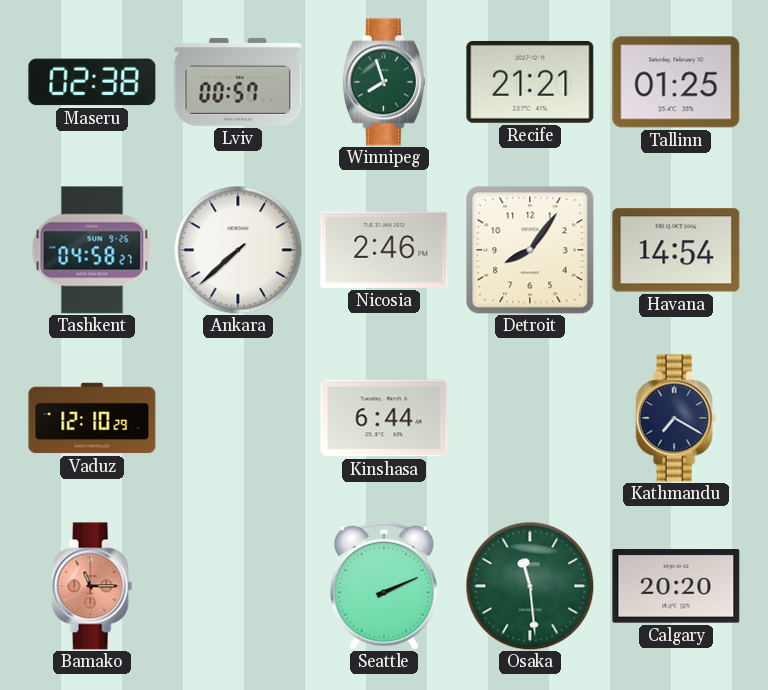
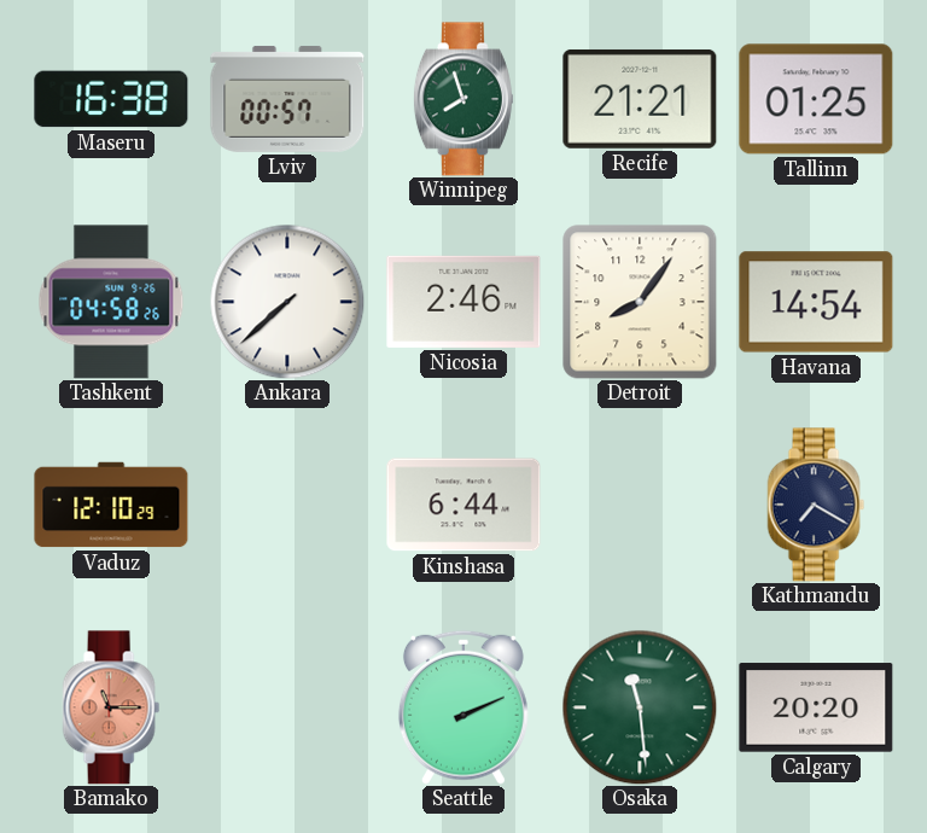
Maseru: 02:38 -> 16:38 (111, 99)
Tashkent: 04:58:27 -> 04:58:26 (111, 302)
